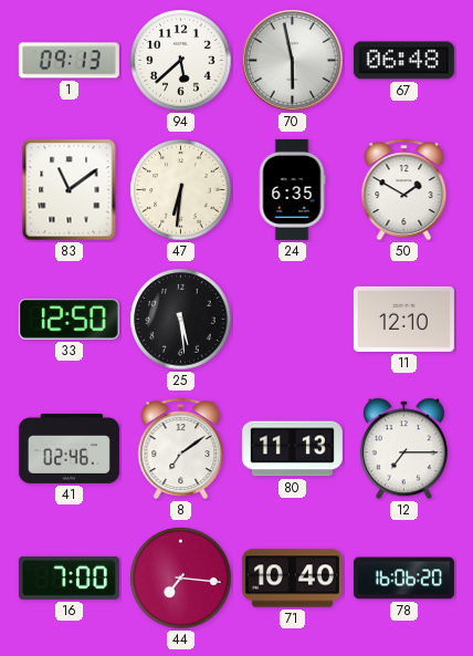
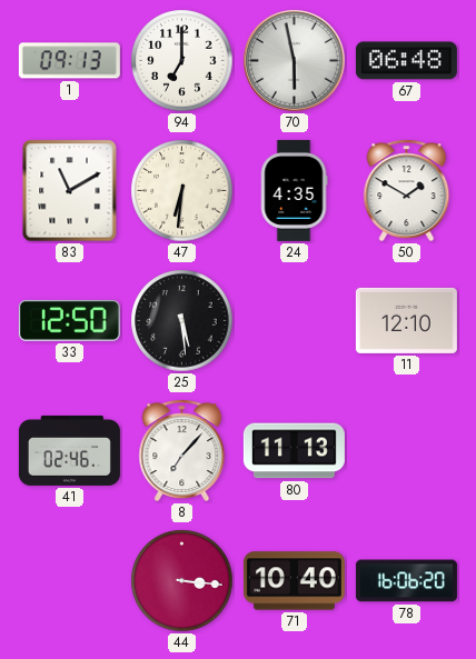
94: 5:38 -> 7:00 (182, 61)
83: 11:09 -> 11:10 (70, 191)
24: 6:35 -> 4:35 (294, 190)
8: 7:09 -> 7:07 (182, 451)
12: 7:15 -> none (403, 449)
16: 7:00 -> none (69, 577)
44: 7:16 -> 3:16 (182, 581)
